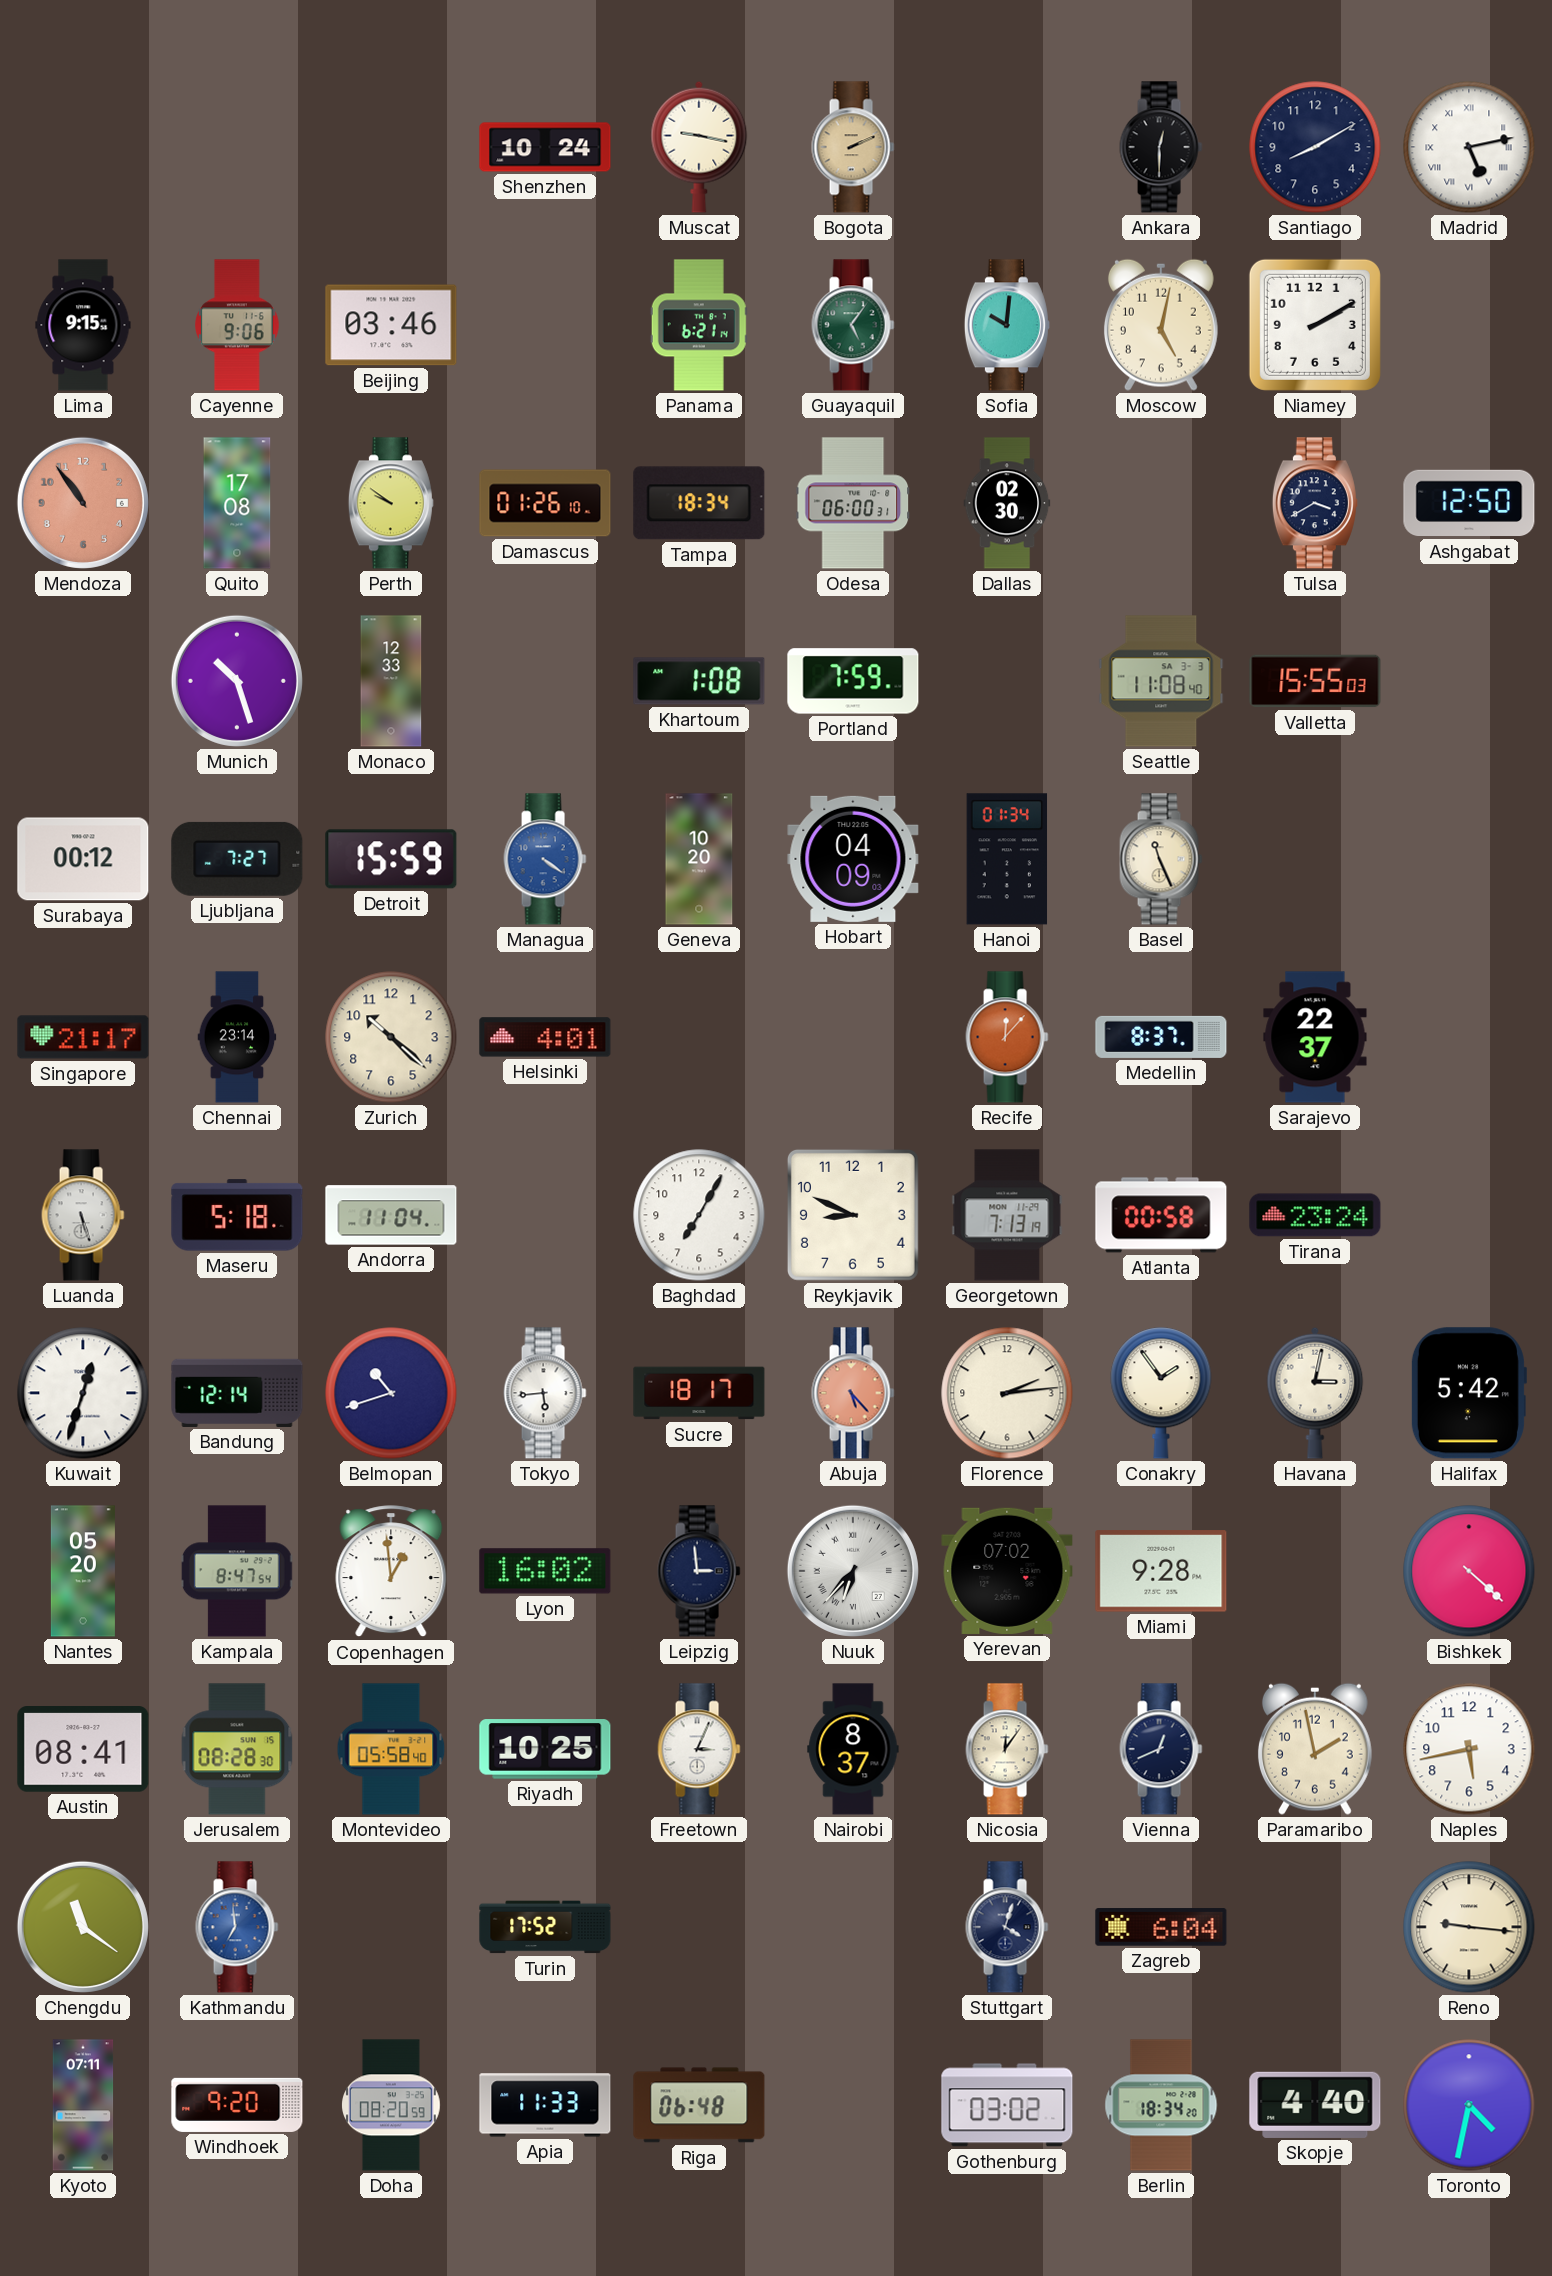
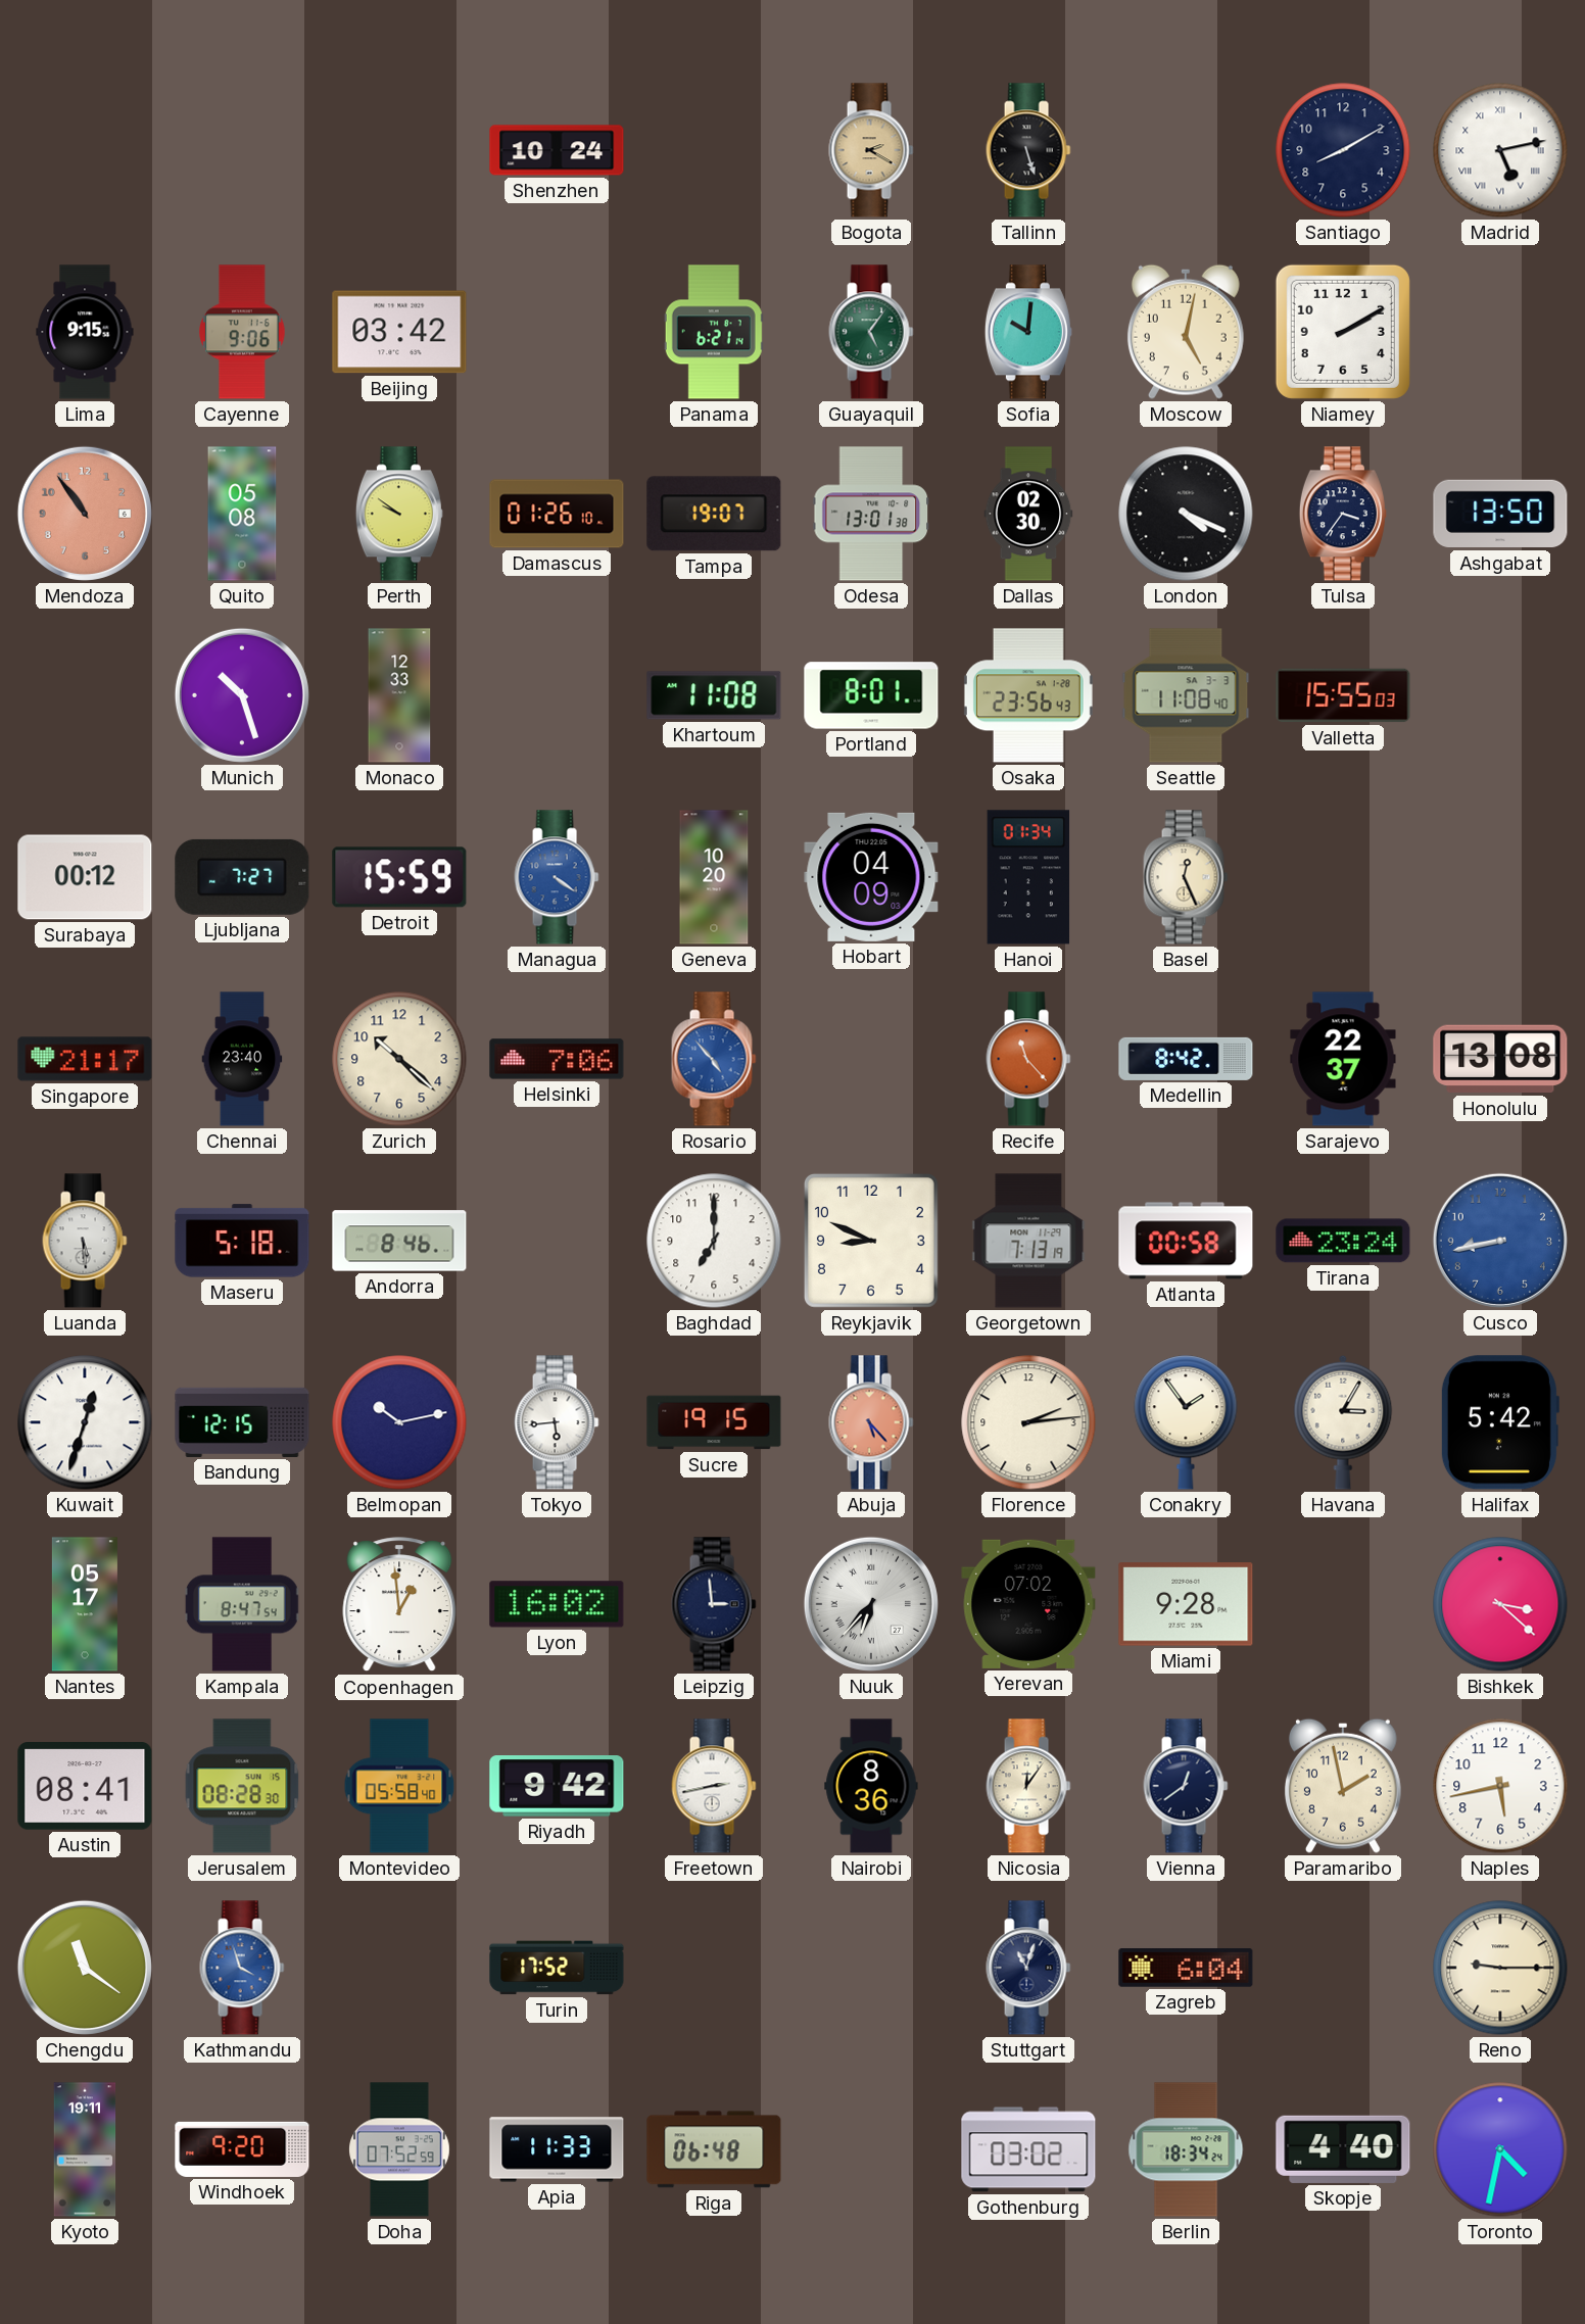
Muscat: 9:17 -> none (699, 147)
Bogota: 2:11 -> 2:20 (871, 150)
Tallinn: none -> 5:27 (1028, 150)
Ankara: 12:30 -> none (1161, 147)
Beijing: 03:46 -> 03:42 (399, 332)
Quito: 17:08 -> 05:08 (242, 514)
Tampa: 18:34 -> 19:07 (714, 514)
Odesa: 06:00 -> 13:01 (871, 514)
London: none -> 4:19 (1186, 514)
Tulsa: 3:40 -> 3:36 (1343, 514)
Ashgabat: 12:50 -> 13:50 (1500, 514)
Khartoum: 1:08 -> 11:08 (714, 695)
Portland: 7:59 -> 8:01 (871, 695)
Osaka: none -> 23:56 (1028, 695)
Basel: 11:26 -> 12:26 (1186, 877)
Chennai: 23:14 -> 23:40 (242, 1059)
Helsinki: 4:01 -> 7:06 (557, 1059)
Rosario: none -> 4:53 (714, 1059)
Recife: 12:07 -> 11:23 (1028, 1059)
Medellin: 8:37 -> 8:42 (1186, 1059)
Honolulu: none -> 13:08 (1500, 1059)
Luanda: 5:27 -> 5:29 (85, 1241)
Andorra: 11:04 -> 8:46 (399, 1241)
Baghdad: 7:05 -> 7:00 (714, 1241)
Cusco: none -> 8:43 (1500, 1241)
Bandung: 12:14 -> 12:15 (242, 1422)
Belmopan: 10:42 -> 10:13 (399, 1422)
Sucre: 18:17 -> 19:15 (714, 1422)
Havana: 3:02 -> 3:05 (1343, 1422)
Nantes: 05:20 -> 05:17 (85, 1604)
Bishkek: 4:22 -> 3:22 (1500, 1604)
Riyadh: 10:25 -> 9:42 (557, 1786)
Freetown: 3:04 -> 2:43 (714, 1786)
Nairobi: 8:37 -> 8:36 (871, 1786)
Vienna: 12:41 -> 12:39 (1186, 1786)
Kathmandu: 6:59 -> 3:57 (242, 1968)
Stuttgart: 4:03 -> 11:03 (1028, 1968)
Reno: 9:16 -> 9:15 (1500, 1968)
Kyoto: 07:11 -> 19:11 (85, 2149)
Doha: 08:20 -> 07:52 (400, 2149)
Berlin: 18:34:20 -> 18:34:24 (1186, 2149)
